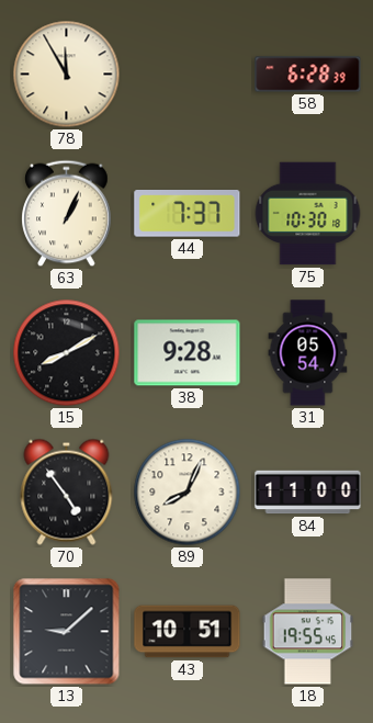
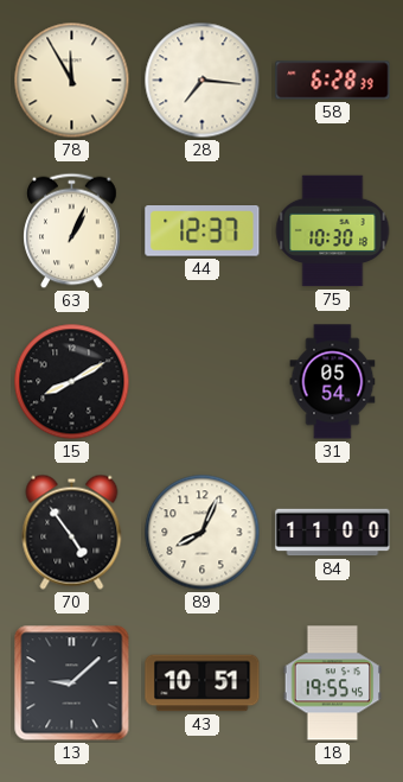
28: none -> 7:16 (203, 81)
44: 7:37 -> 12:37 (203, 231)
38: 9:28 -> none (188, 353)
